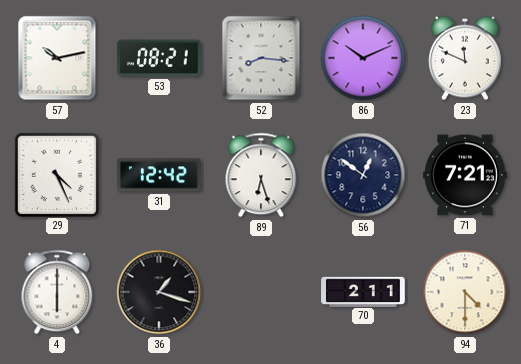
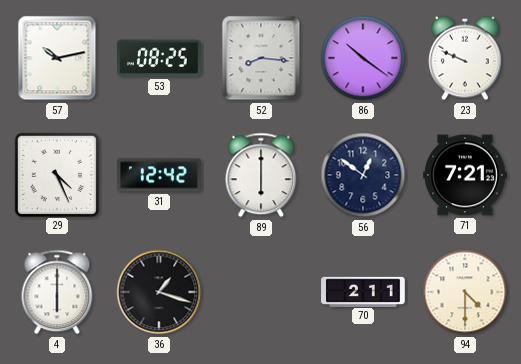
53: 08:21 -> 08:25 (160, 58)
86: 10:11 -> 10:21 (363, 58)
23: 11:49 -> 9:49 (466, 58)
89: 6:27 -> 6:00 (261, 175)
